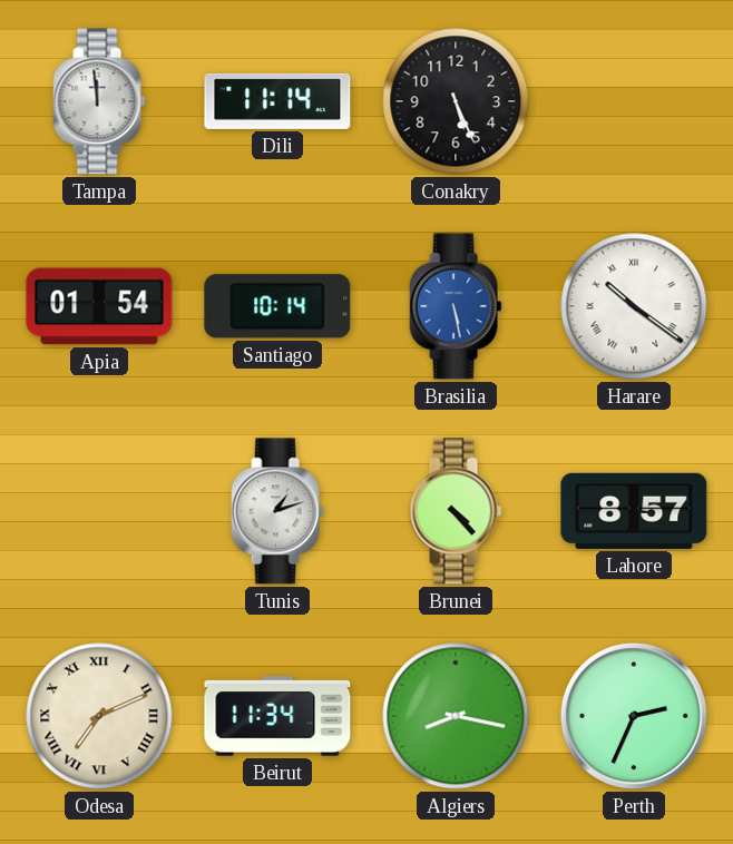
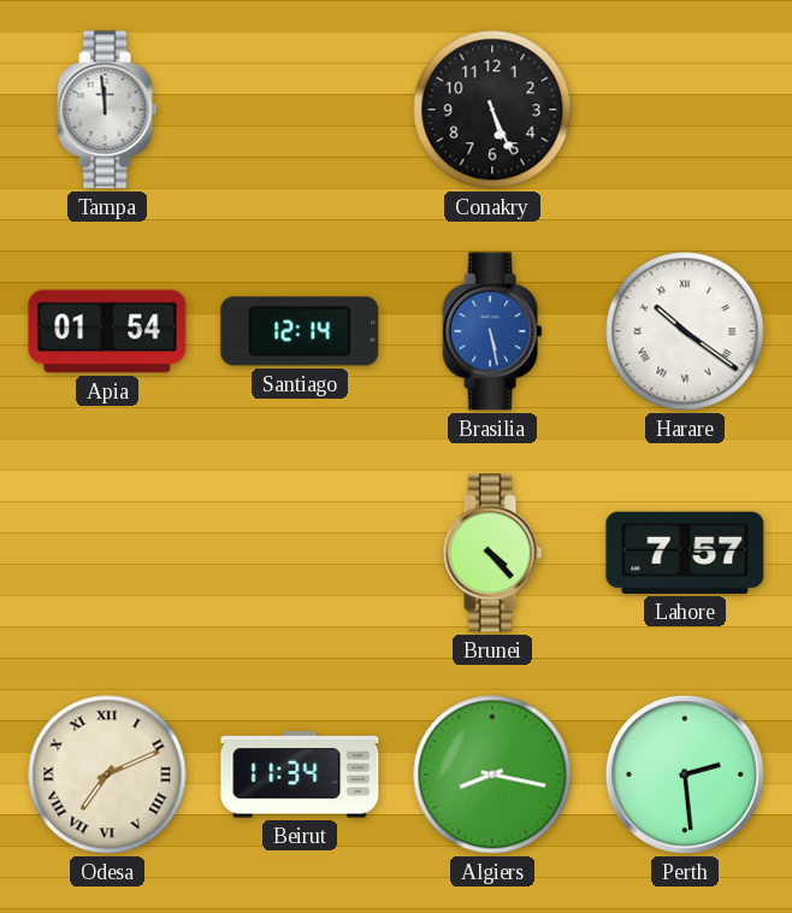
Dili: 11:14 -> none (277, 101)
Santiago: 10:14 -> 12:14 (300, 331)
Tunis: 1:12 -> none (277, 511)
Lahore: 8:57 -> 7:57 (685, 553)
Perth: 2:34 -> 2:29 (685, 774)
